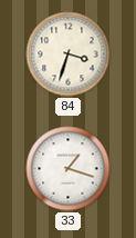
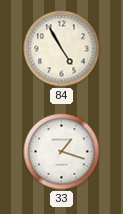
84: 3:33 -> 4:55 (62, 49)
